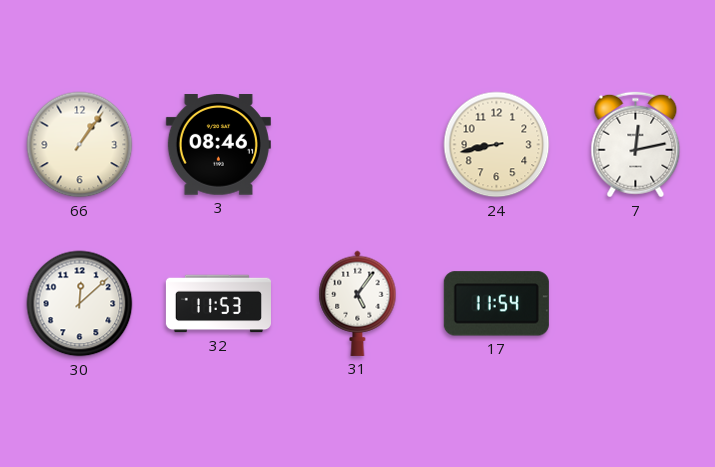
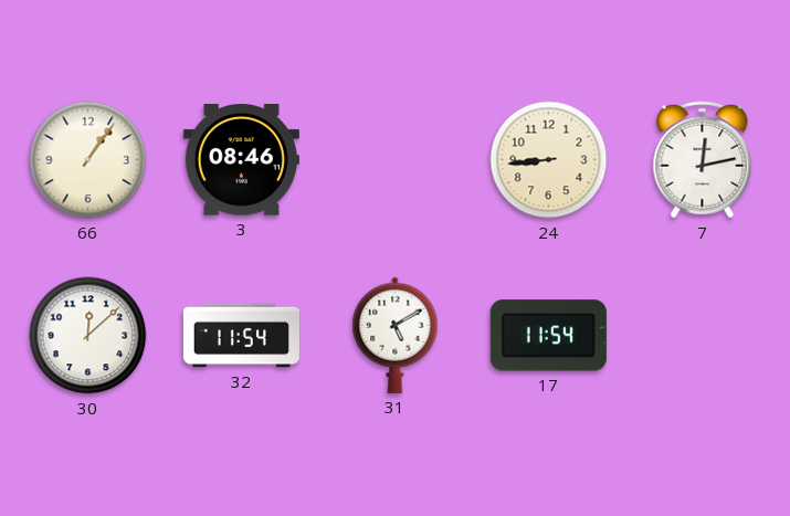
24: 8:43 -> 8:44 (549, 160)
32: 11:53 -> 11:54 (241, 336)
31: 5:06 -> 5:10 (396, 335)
